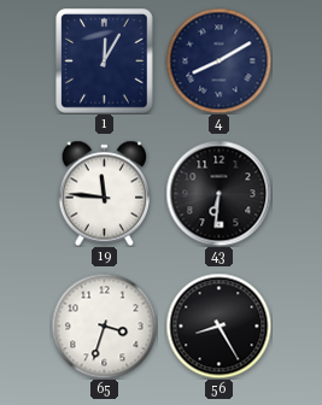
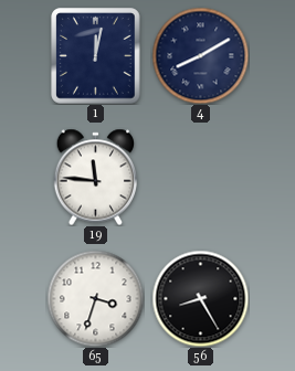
1: 12:05 -> 12:02 (96, 56)
43: 6:31 -> none (218, 193)
